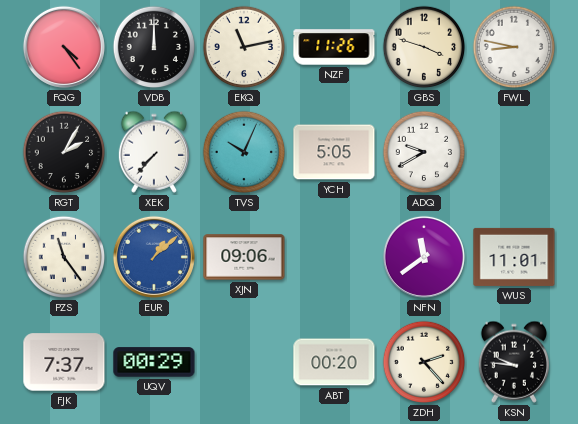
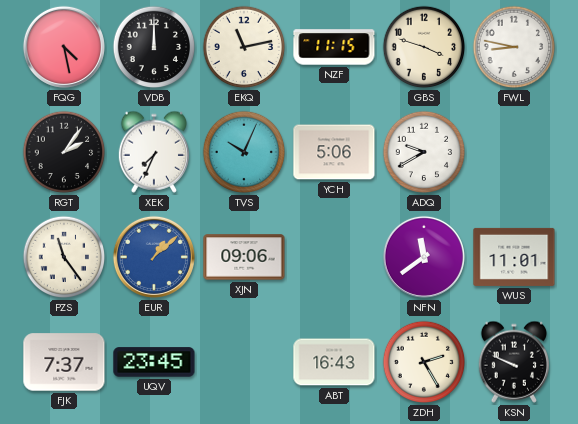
FQG: 4:24 -> 4:28 (64, 47)
NZF: 11:26 -> 11:15 (334, 47)
RGT: 2:05 -> 2:06 (64, 152)
XEK: 7:37 -> 7:34 (153, 152)
YCH: 5:05 -> 5:06 (334, 152)
UQV: 00:29 -> 23:45 (154, 362)
ABT: 00:20 -> 16:43 (334, 362)
ZDH: 2:23 -> 2:25 (424, 362)
KSN: 9:46 -> 9:49 (513, 362)
